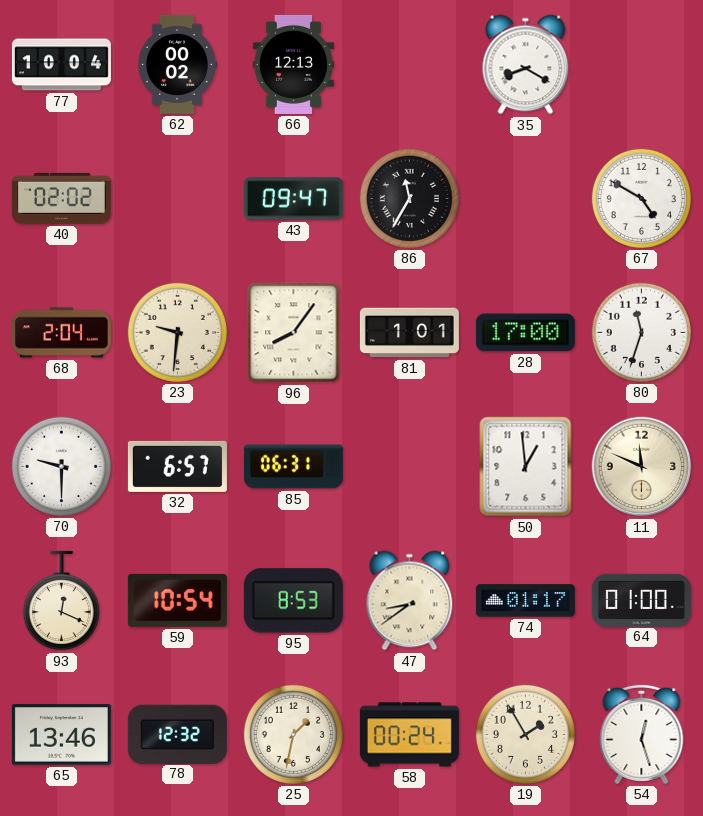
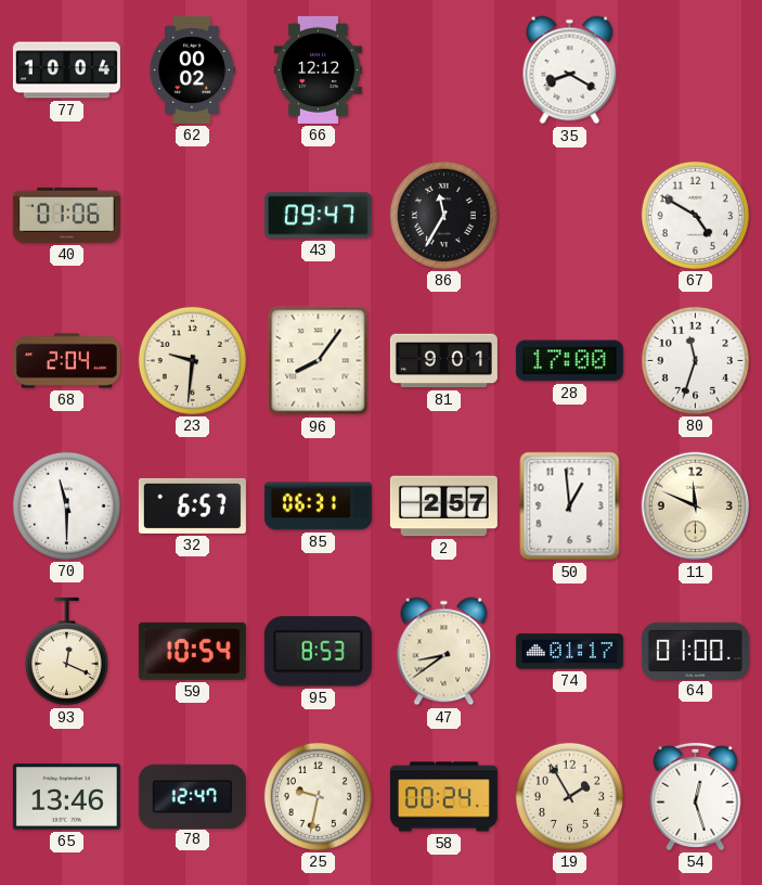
66: 12:13 -> 12:12 (318, 69)
40: 02:02 -> 01:06 (66, 215)
81: 1:01 -> 9:01 (443, 361)
70: 9:30 -> 11:30 (66, 505)
2: none -> 2:57 (443, 506)
78: 12:32 -> 12:47 (192, 796)
25: 1:32 -> 9:32 (318, 796)
